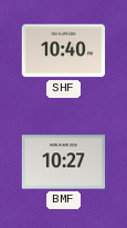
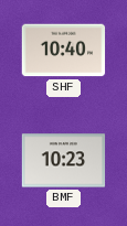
BMF: 10:27 -> 10:23 (64, 161)
